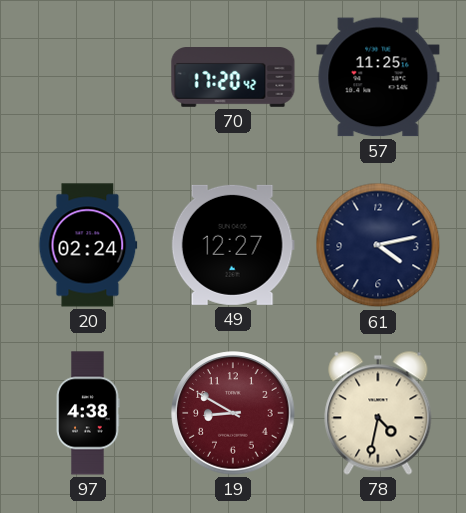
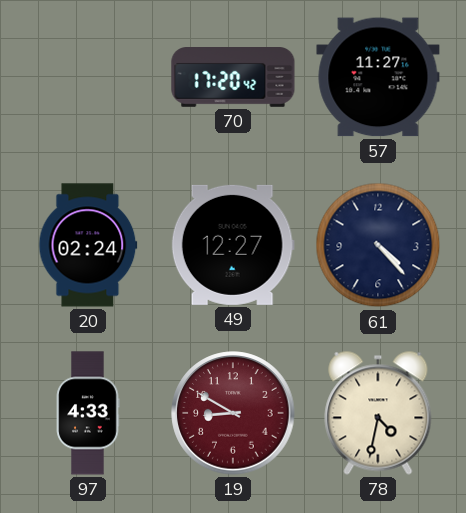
57: 11:25 -> 11:27 (378, 77)
61: 4:13 -> 4:23 (378, 245)
97: 4:38 -> 4:33 (88, 413)
